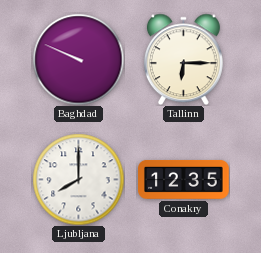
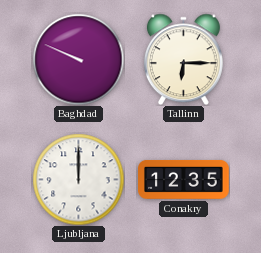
Ljubljana: 8:00 -> 12:00 (78, 179)
